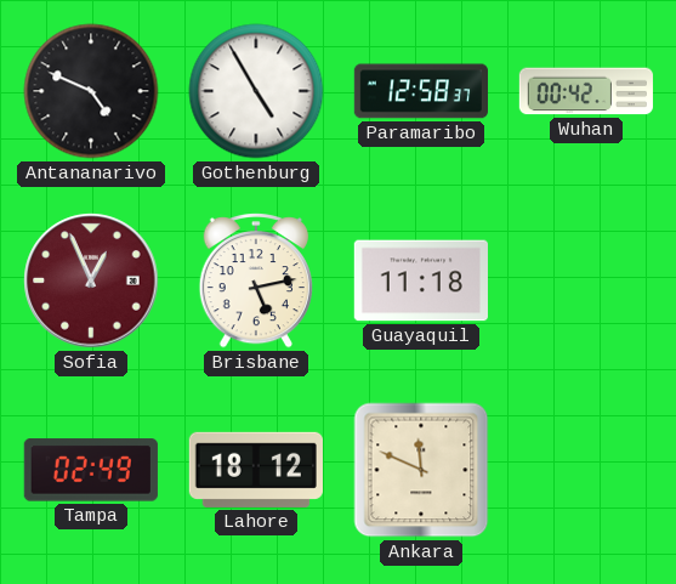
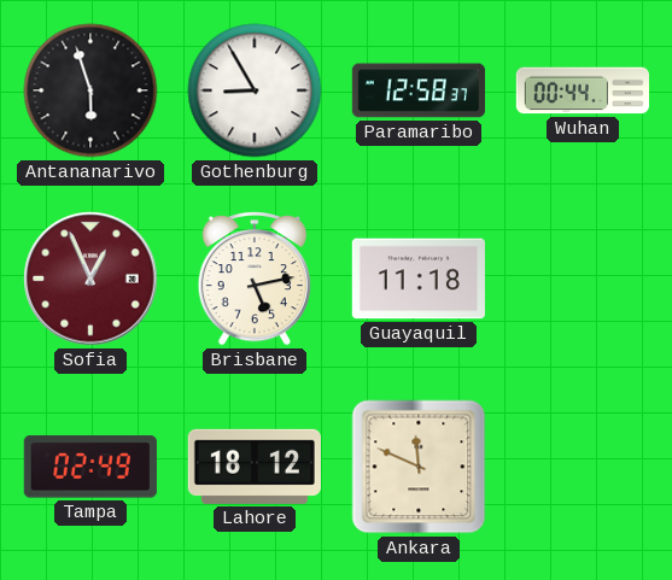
Antananarivo: 4:49 -> 5:57 (90, 90)
Gothenburg: 4:55 -> 8:55 (255, 90)
Wuhan: 00:42 -> 00:44 (583, 90)
